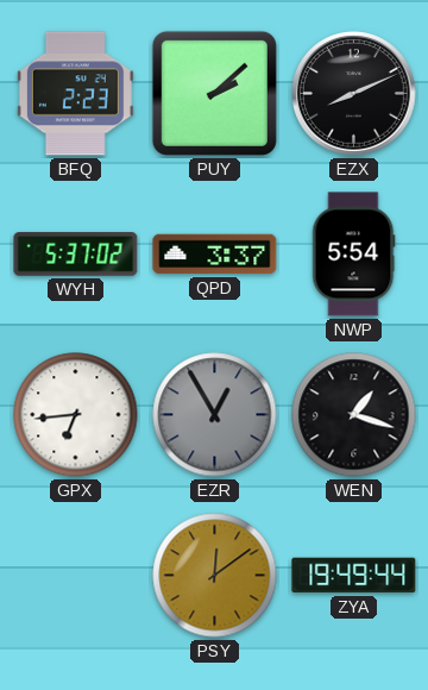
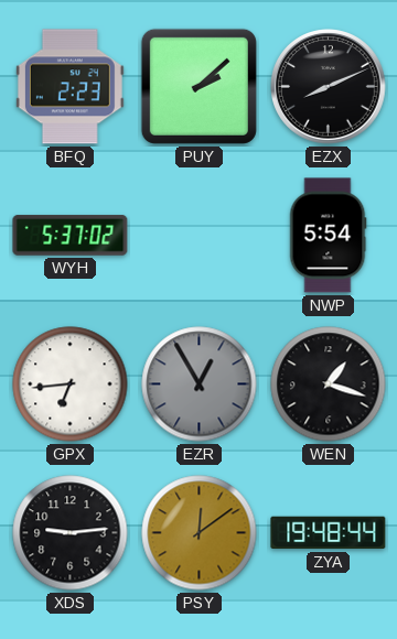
QPD: 3:37 -> none (215, 255)
XDS: none -> 9:14 (71, 533)
ZYA: 19:49 -> 19:48 (329, 533)
